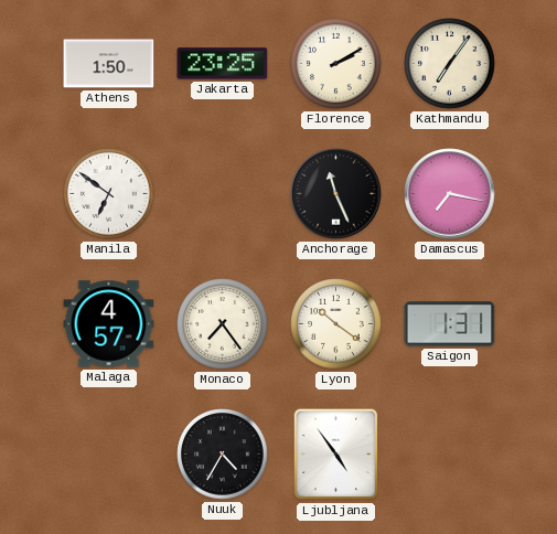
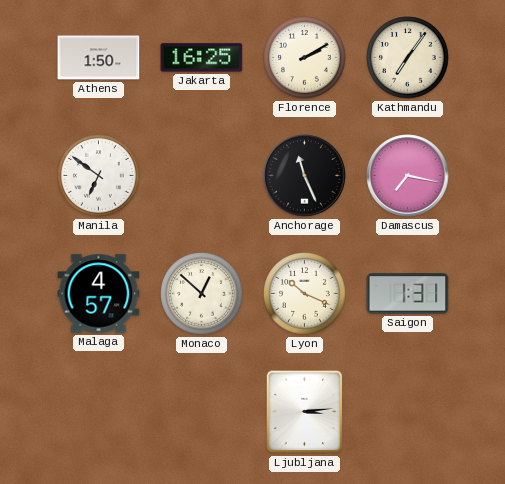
Jakarta: 23:25 -> 16:25 (202, 58)
Monaco: 7:24 -> 12:52 (202, 294)
Lyon: 10:21 -> 10:19 (305, 294)
Nuuk: 4:35 -> none (223, 455)
Ljubljana: 4:54 -> 3:14 (305, 412)
